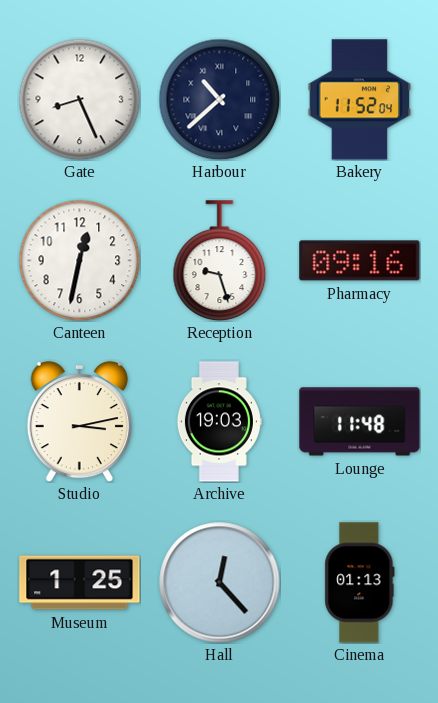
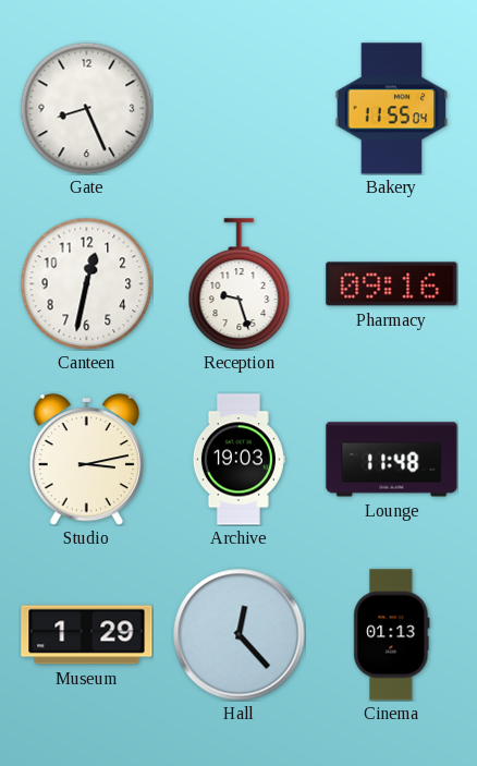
Harbour: 10:38 -> none (219, 99)
Bakery: 11:52 -> 11:55 (392, 109)
Museum: 1:25 -> 1:29 (87, 635)
